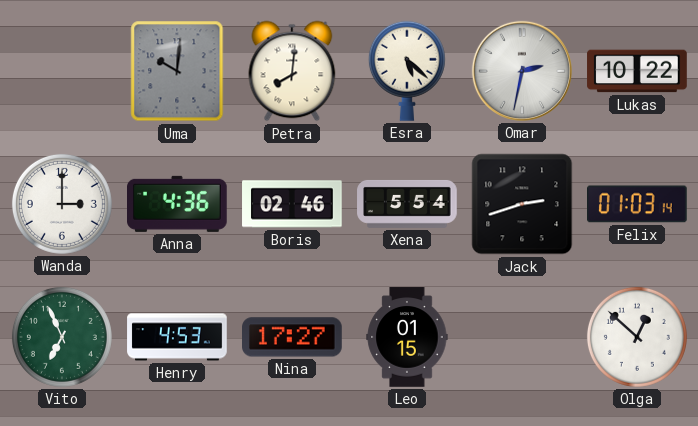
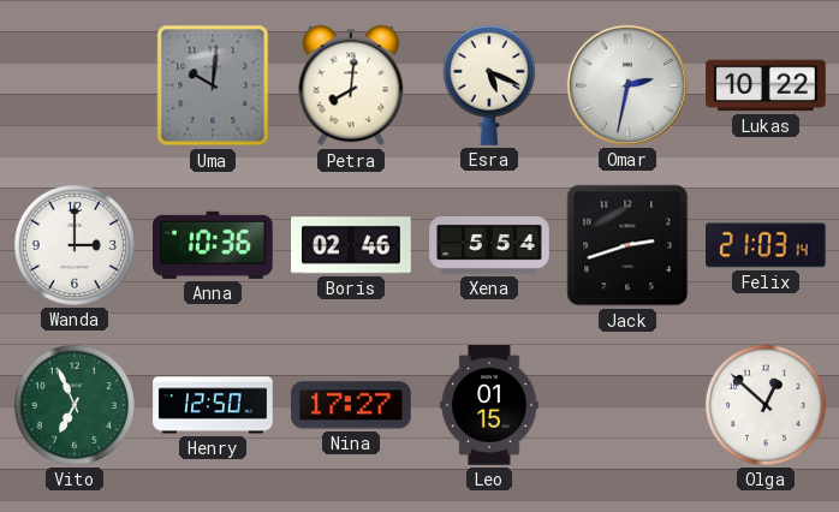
Esra: 5:22 -> 5:19 (489, 85)
Anna: 4:36 -> 10:36 (214, 245)
Felix: 01:03 -> 21:03 (767, 245)
Henry: 4:53 -> 12:50 (213, 405)
